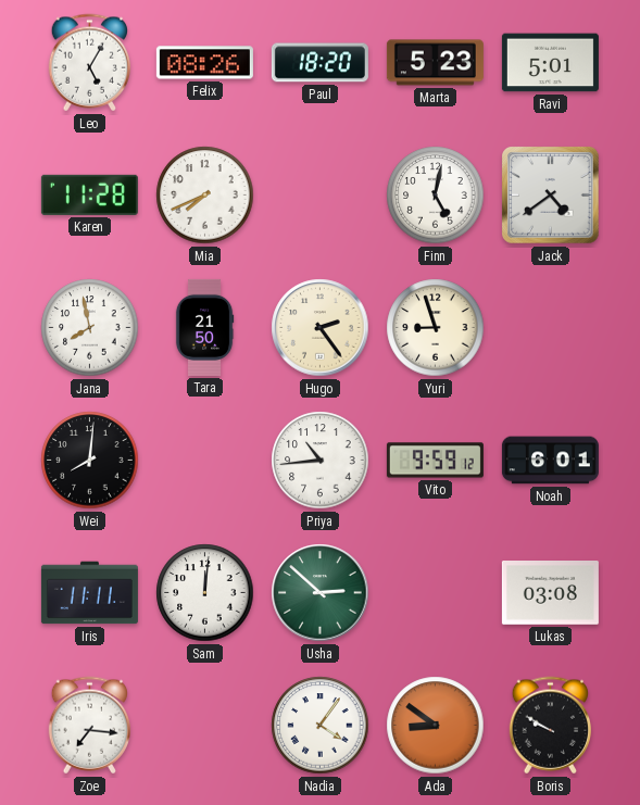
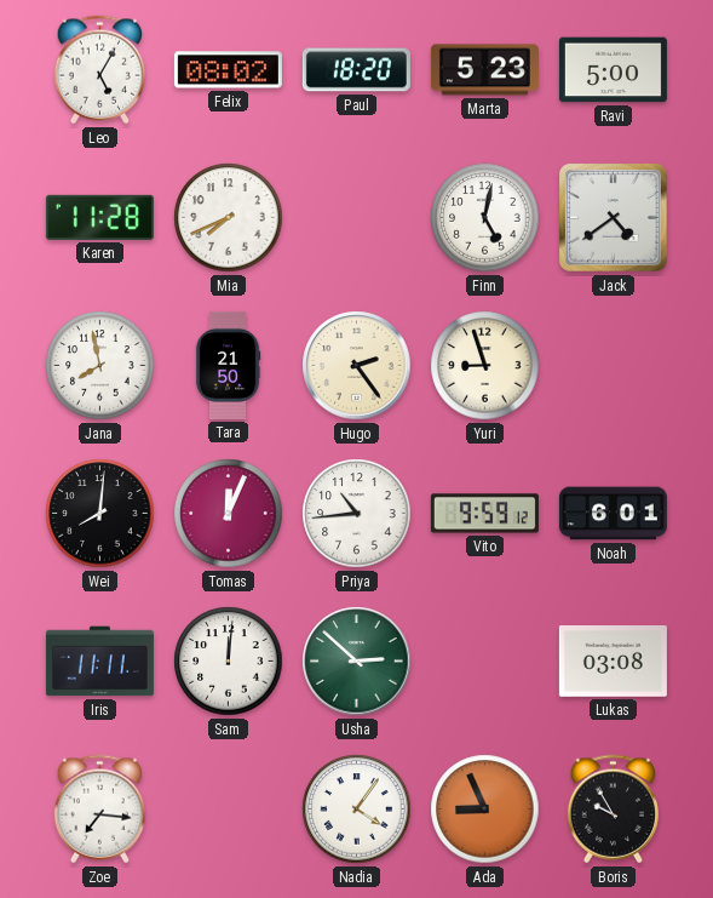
Felix: 08:26 -> 08:02 (228, 70)
Ravi: 5:01 -> 5:00 (613, 70)
Tomas: none -> 12:04 (229, 514)
Ada: 8:51 -> 8:56 (485, 810)
Boris: 9:50 -> 9:55 (613, 810)
